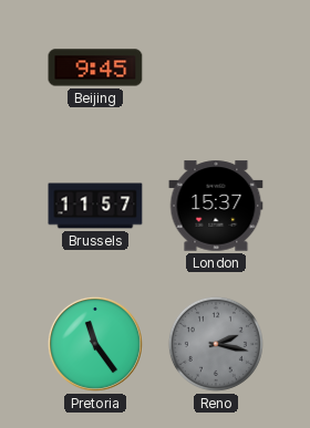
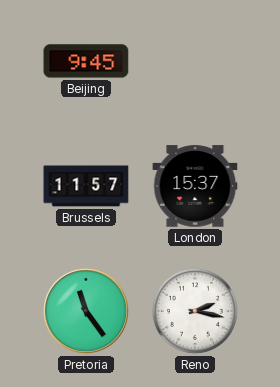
Reno dial: grey -> white (195, 311)
